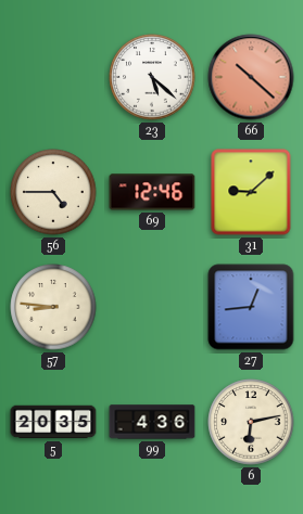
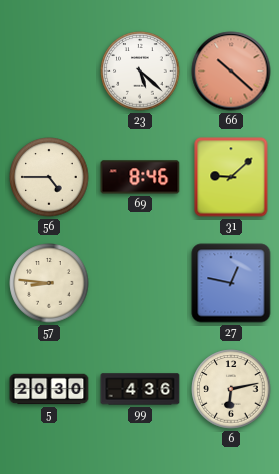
69: 12:46 -> 8:46 (140, 177)
27: 12:44 -> 12:47 (231, 283)
5: 20:35 -> 20:30 (49, 389)
